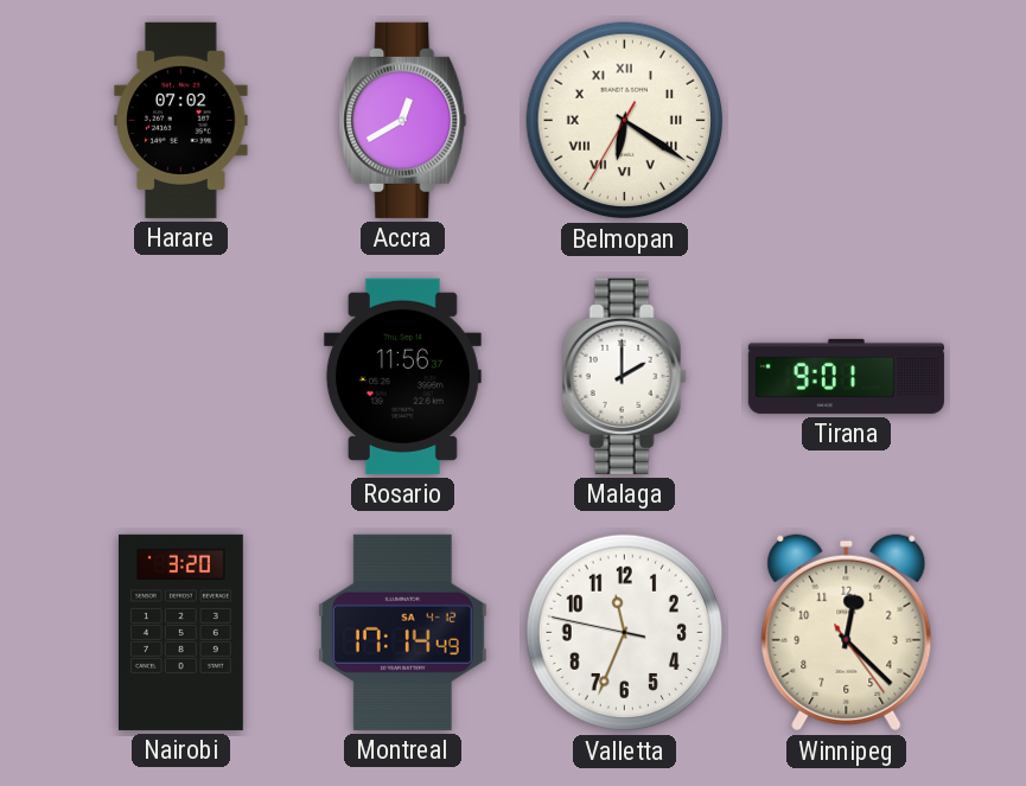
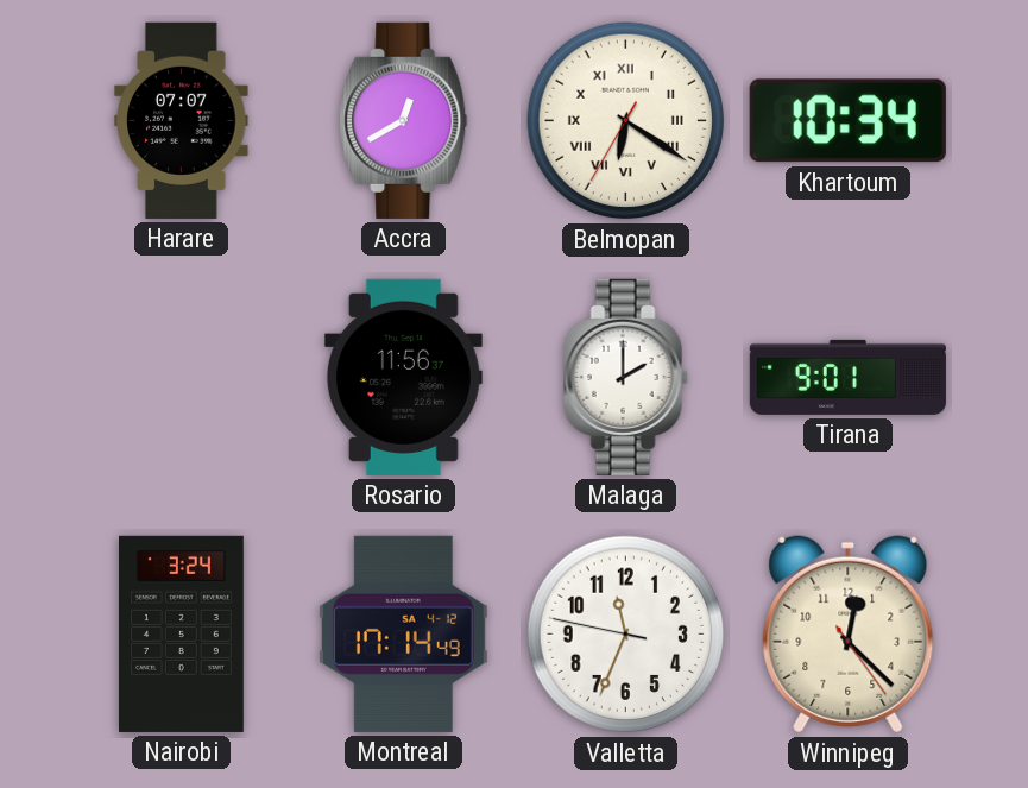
Harare: 07:02 -> 07:07 (182, 120)
Khartoum: none -> 10:34 (847, 121)
Nairobi: 3:20 -> 3:24 (182, 633)
